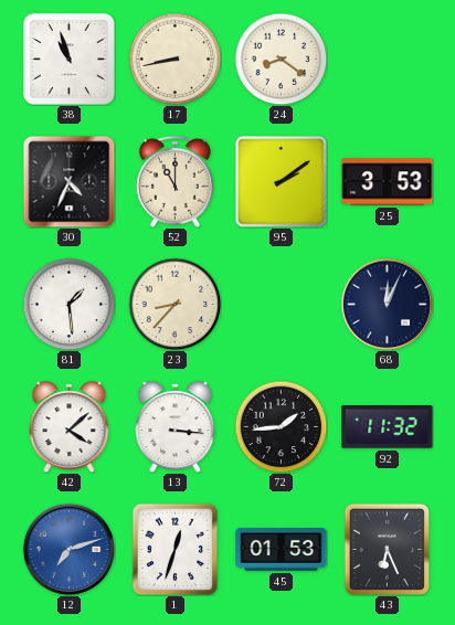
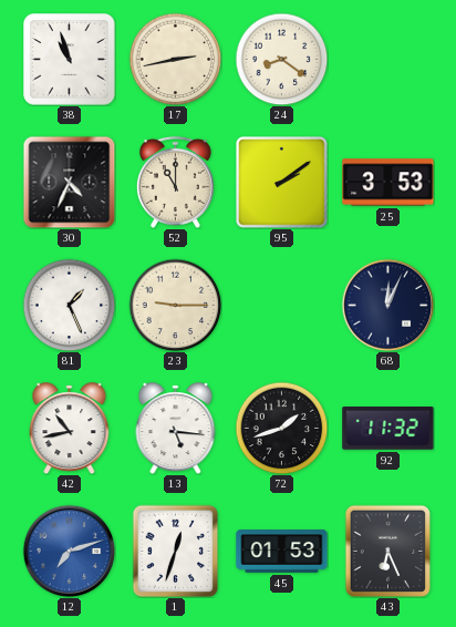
17: 8:43 -> 2:43 (175, 59)
81: 1:29 -> 1:26 (69, 305)
23: 8:37 -> 9:15 (175, 305)
42: 4:08 -> 10:43 (70, 429)
13: 3:16 -> 5:16 (176, 429)
72: 1:44 -> 1:42 (281, 428)
